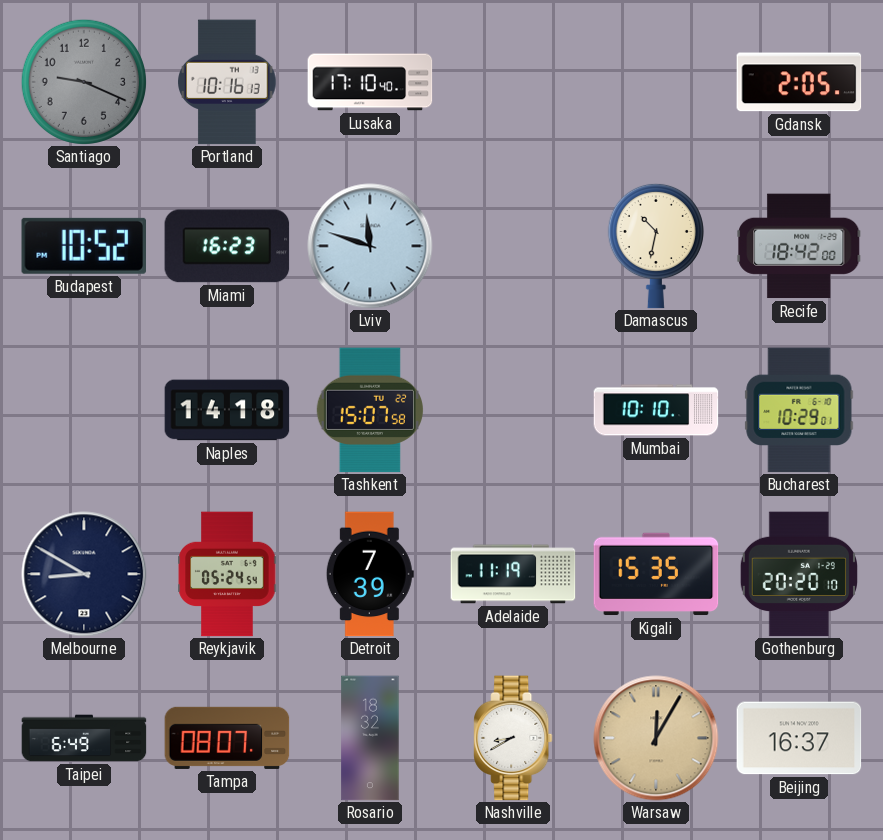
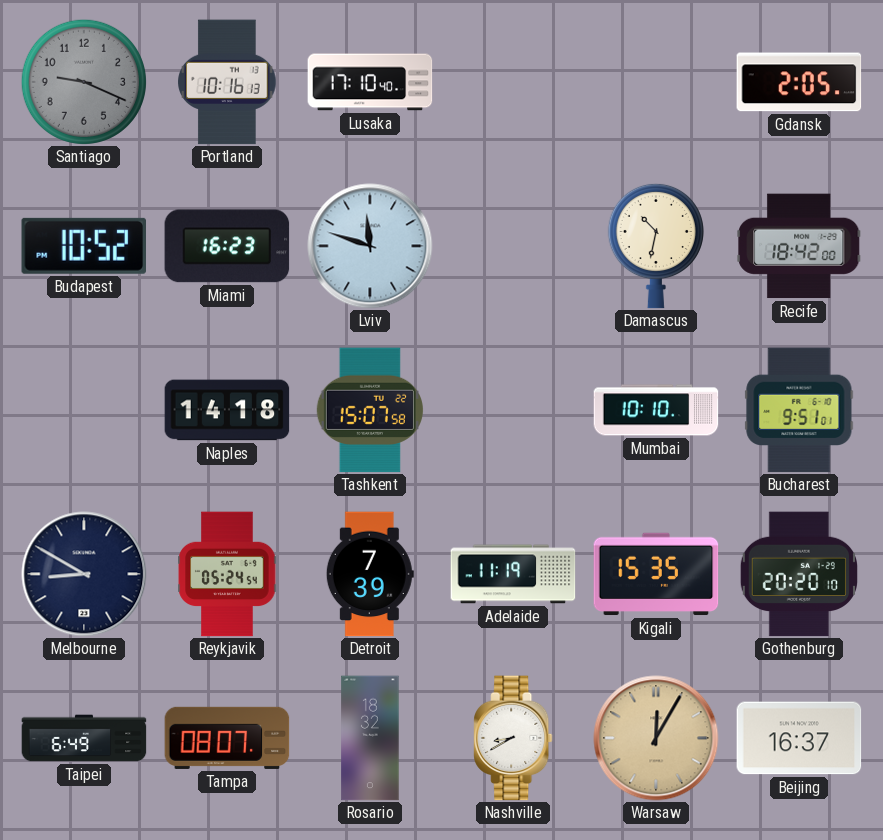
Bucharest: 10:29 -> 9:51 (799, 410)
